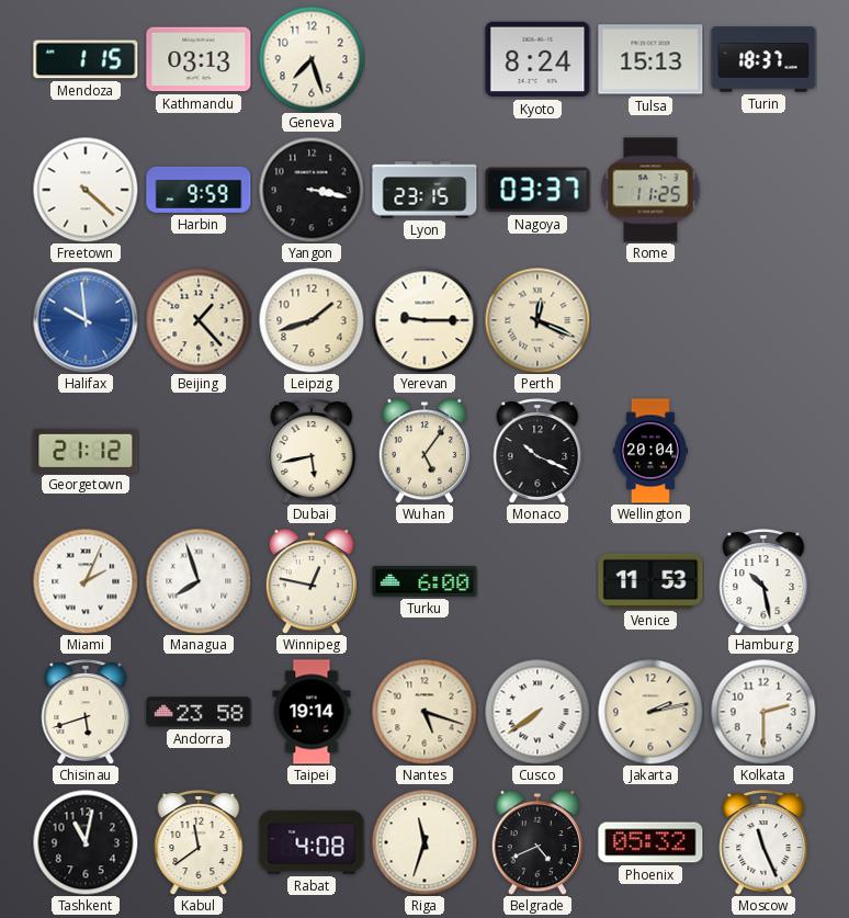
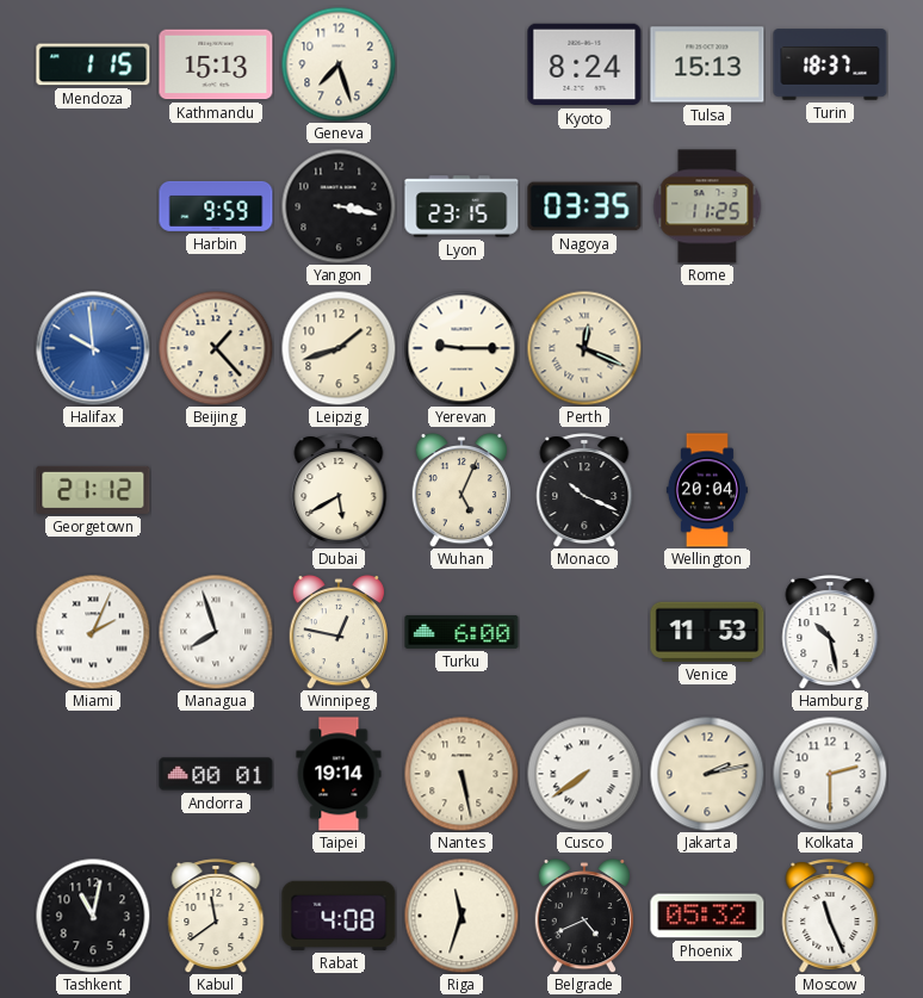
Kathmandu: 03:13 -> 15:13 (216, 64)
Freetown: 4:22 -> none (86, 190)
Nagoya: 03:37 -> 03:35 (584, 206)
Dubai: 5:43 -> 5:40 (339, 490)
Wuhan: 5:06 -> 5:04 (460, 490)
Chisinau: 5:42 -> none (86, 712)
Andorra: 23:58 -> 00:01 (216, 774)
Nantes: 5:18 -> 5:28 (461, 774)
